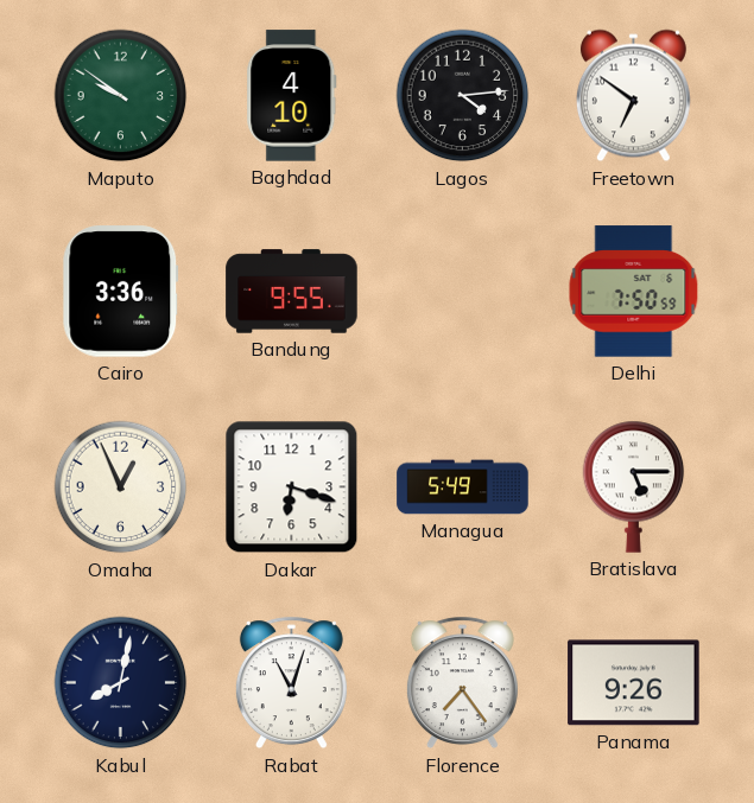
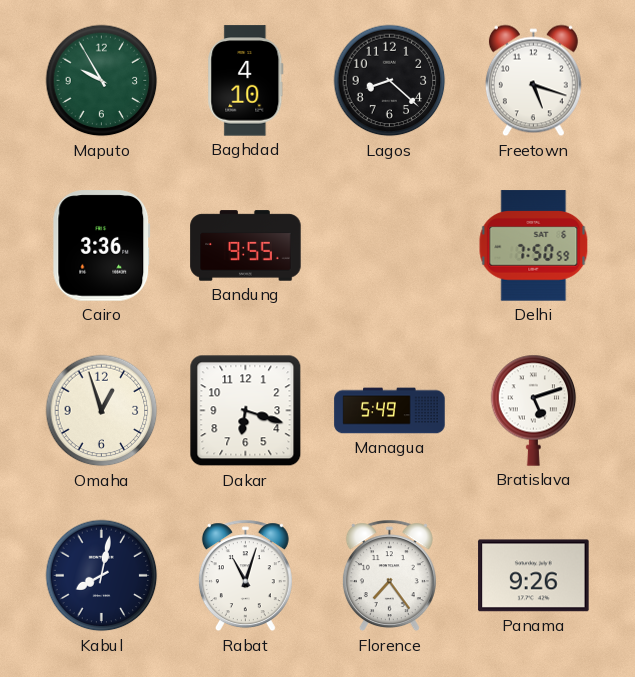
Maputo: 9:51 -> 9:55 (102, 81)
Lagos: 4:14 -> 8:22 (390, 81)
Freetown: 6:51 -> 5:18 (533, 81)
Omaha: 12:56 -> 12:57 (102, 411)
Bratislava: 5:15 -> 5:12 (534, 410)
